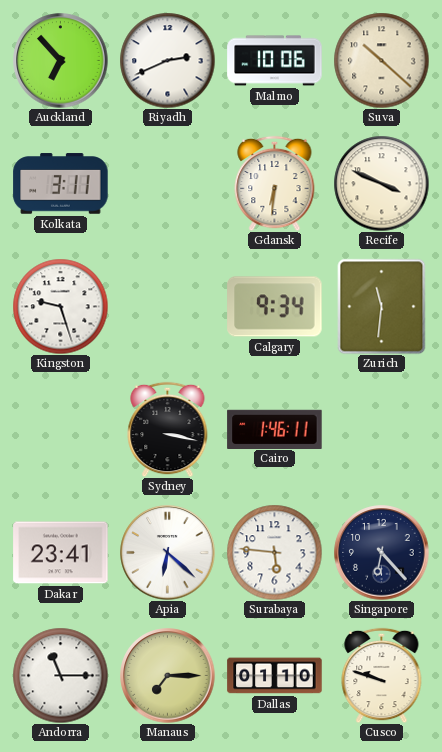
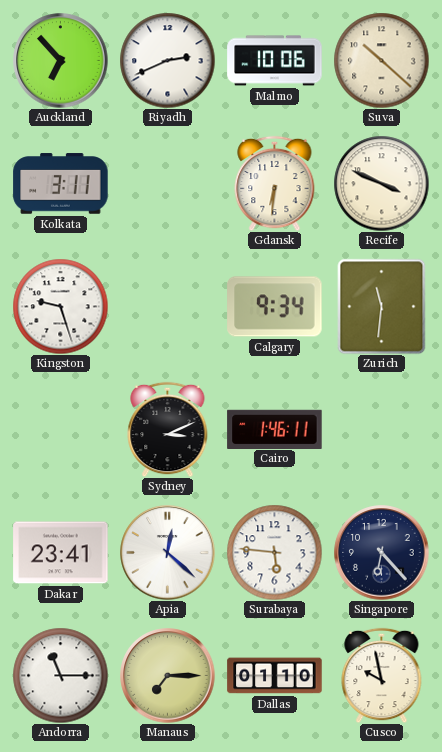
Sydney: 3:17 -> 3:11 (168, 429)
Apia: 6:22 -> 12:22 (168, 553)
Cusco: 9:48 -> 9:58 (382, 675)
